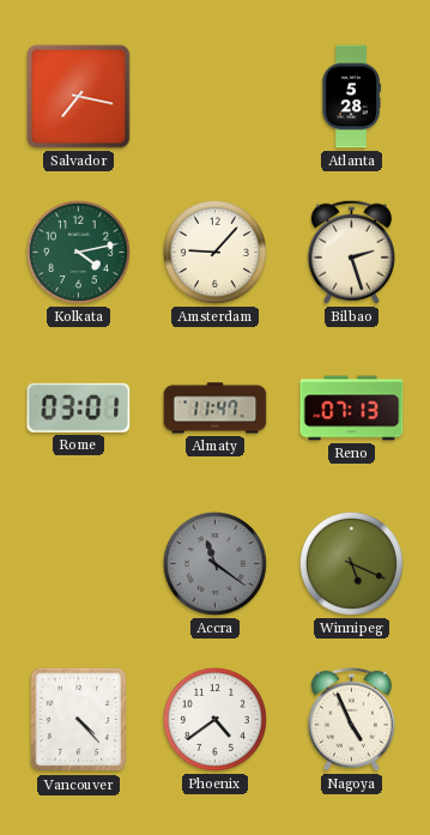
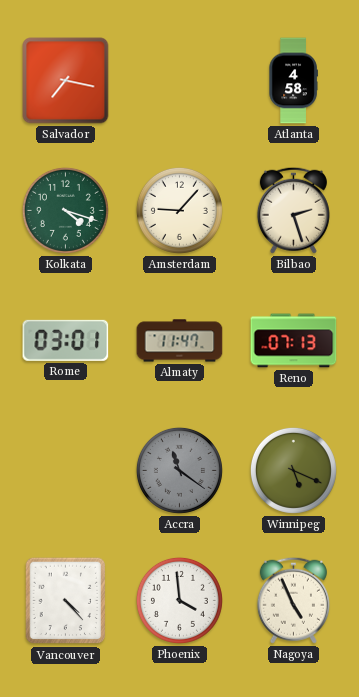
Atlanta: 5:28 -> 4:58 (293, 81)
Kolkata: 4:13 -> 4:18 (65, 210)
Phoenix: 4:39 -> 3:59 (179, 600)
